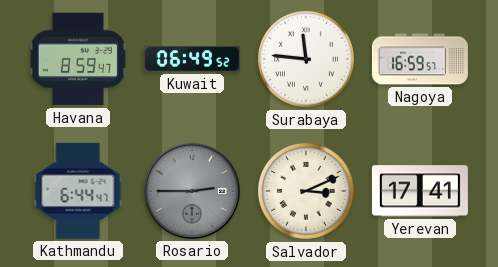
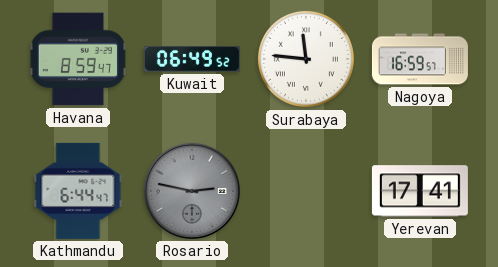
Rosario: 2:45 -> 2:47 (192, 191)
Salvador: 3:11 -> none (306, 191)
